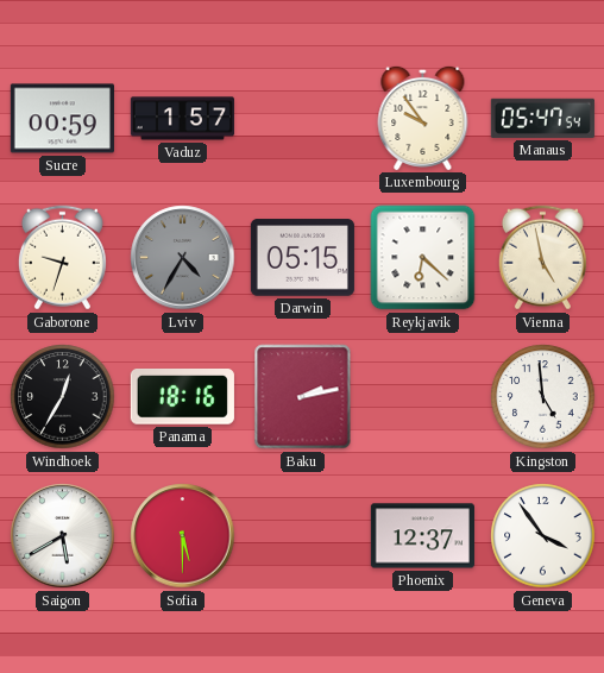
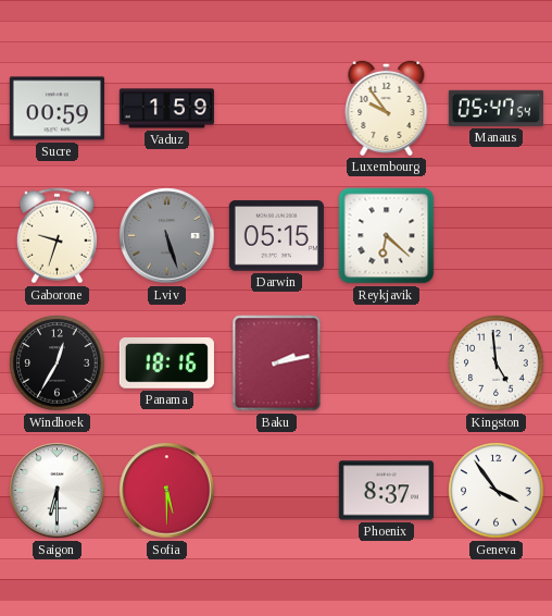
Vaduz: 1:57 -> 1:59 (166, 109)
Lviv: 4:35 -> 5:27 (167, 236)
Vienna: 4:58 -> none (542, 258)
Saigon: 5:40 -> 6:30 (58, 491)
Phoenix: 12:37 -> 8:37 (386, 491)
